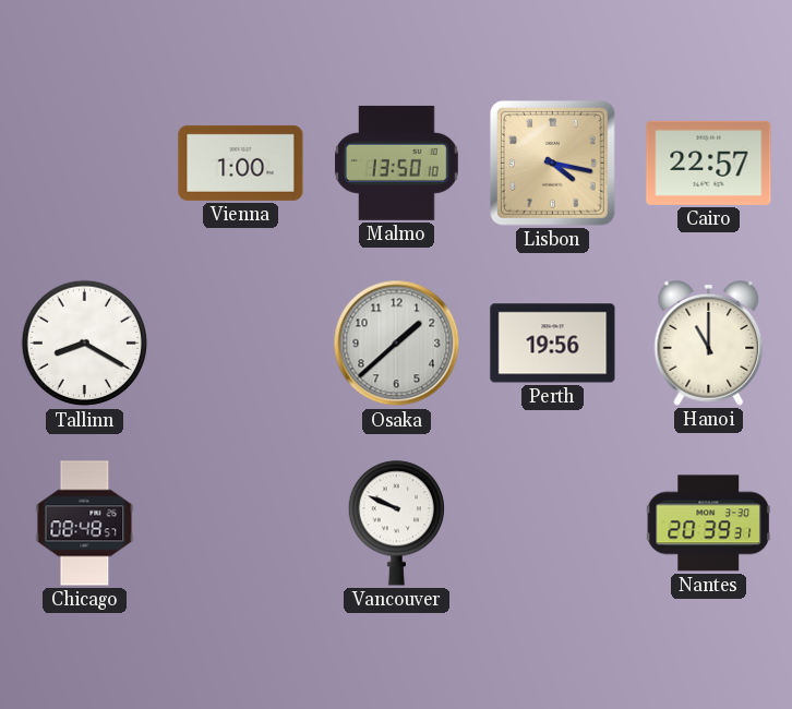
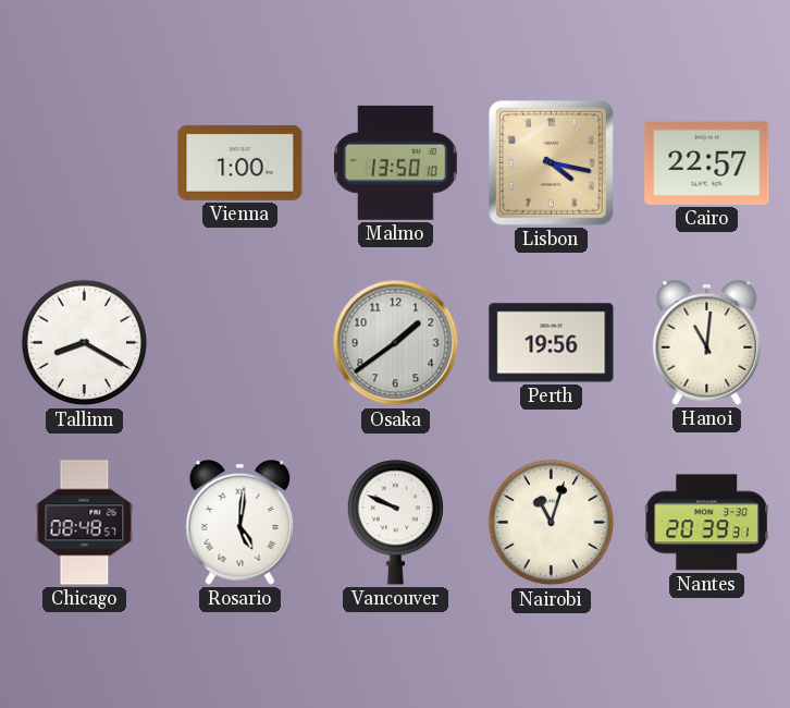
Osaka: 1:38 -> 1:39 (396, 343)
Hanoi: 11:00 -> 11:01 (707, 343)
Rosario: none -> 5:01 (240, 523)
Nairobi: none -> 11:03 (552, 523)
